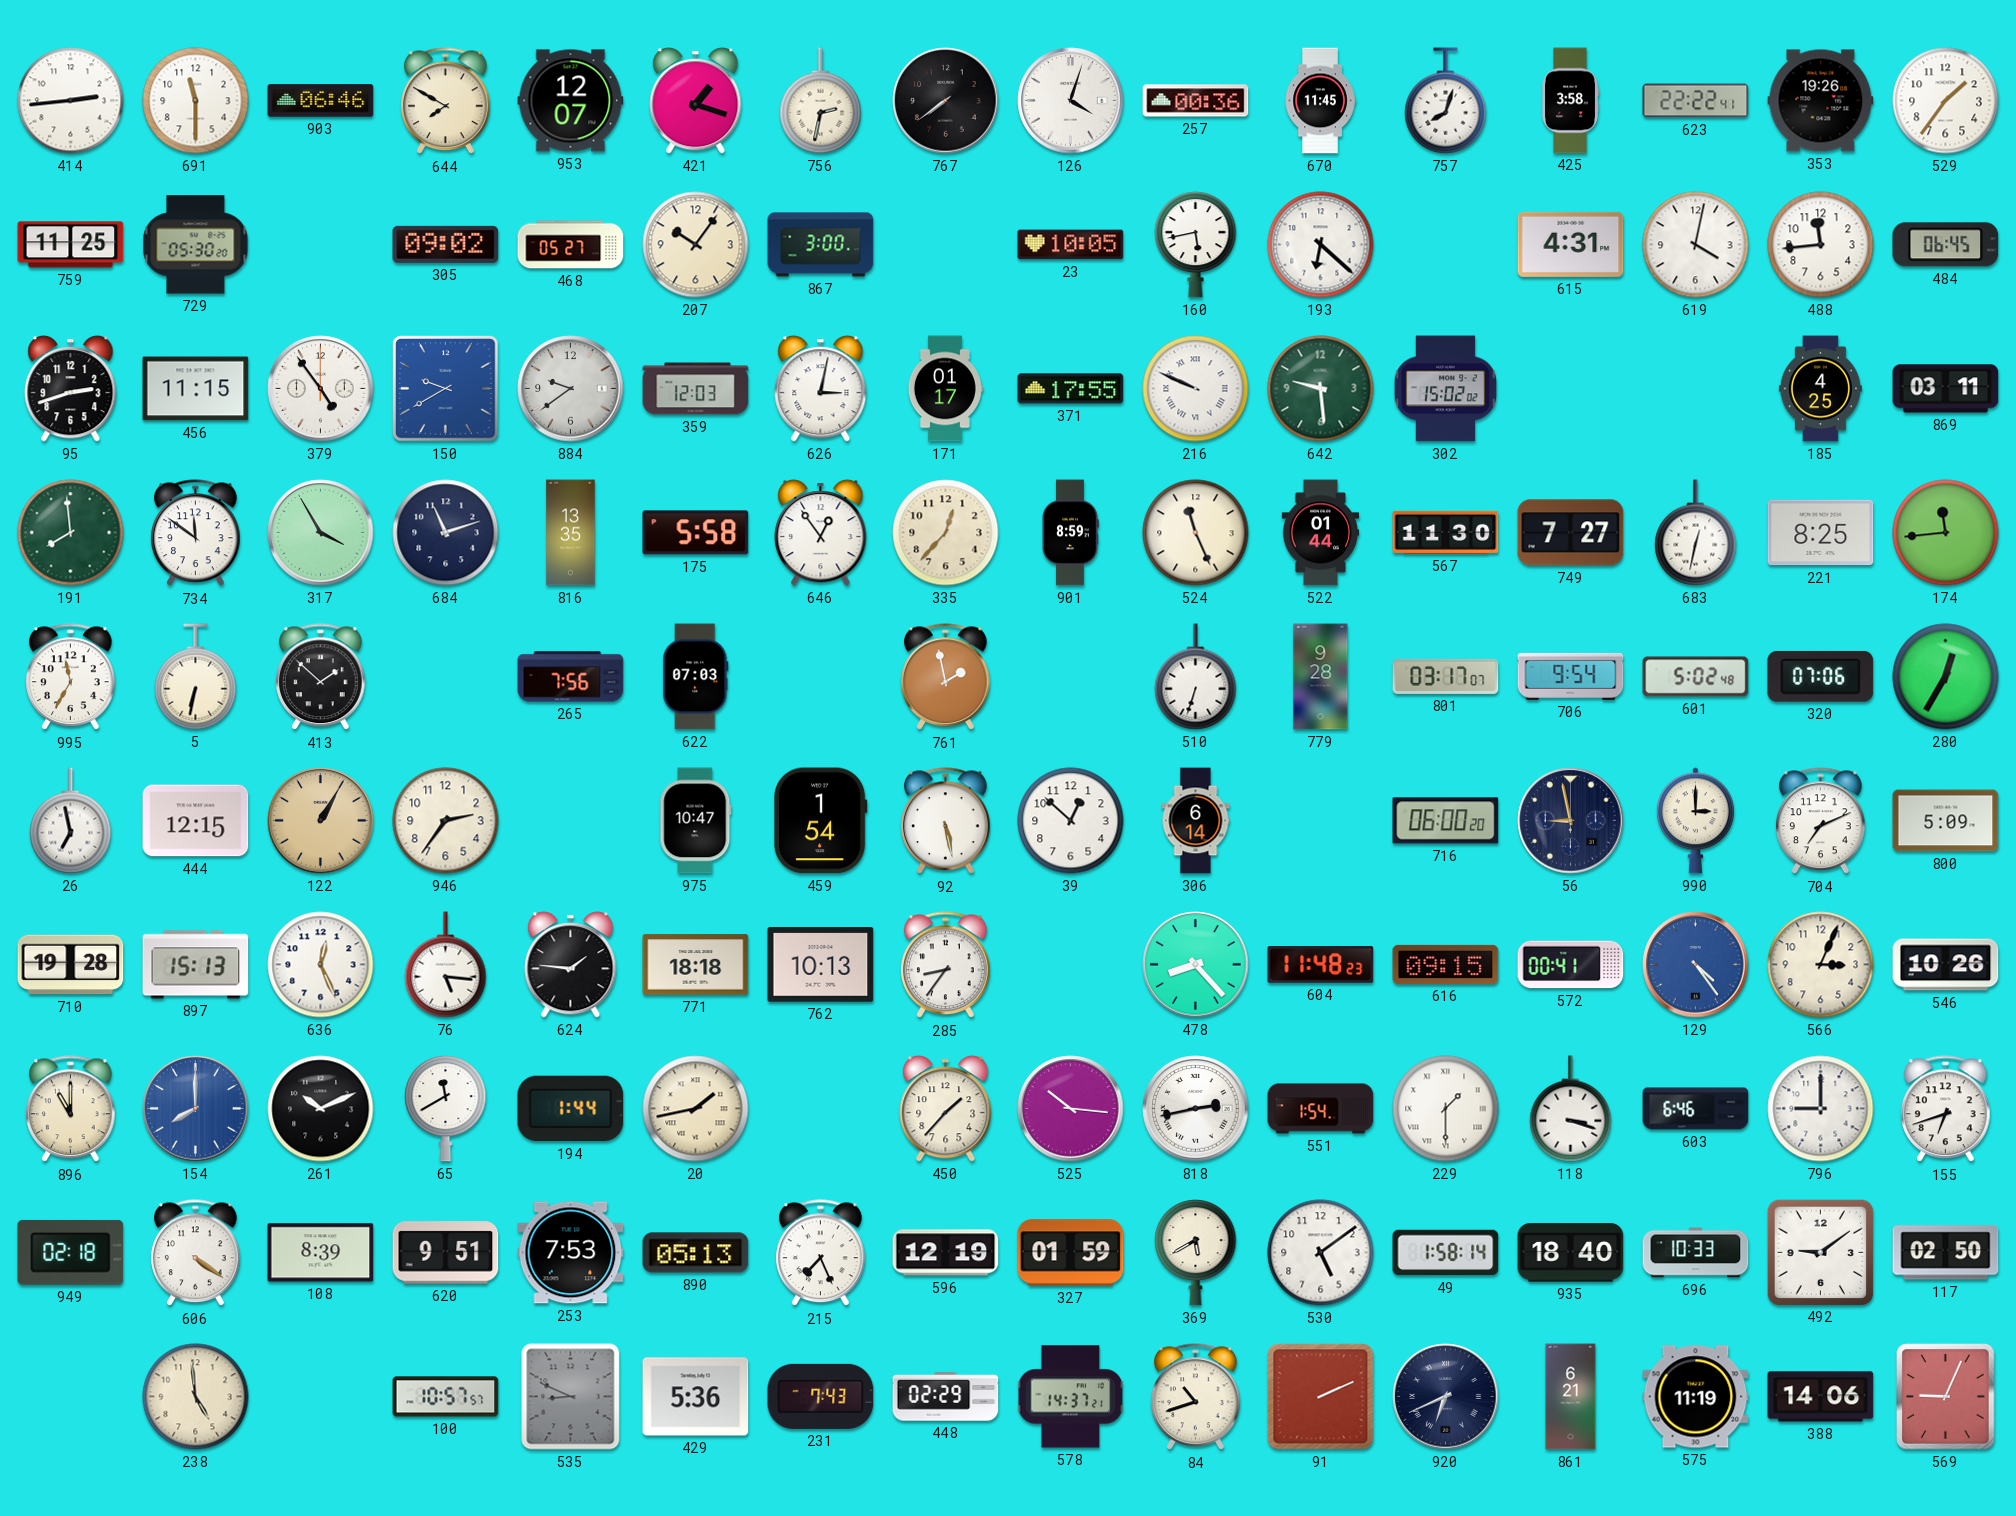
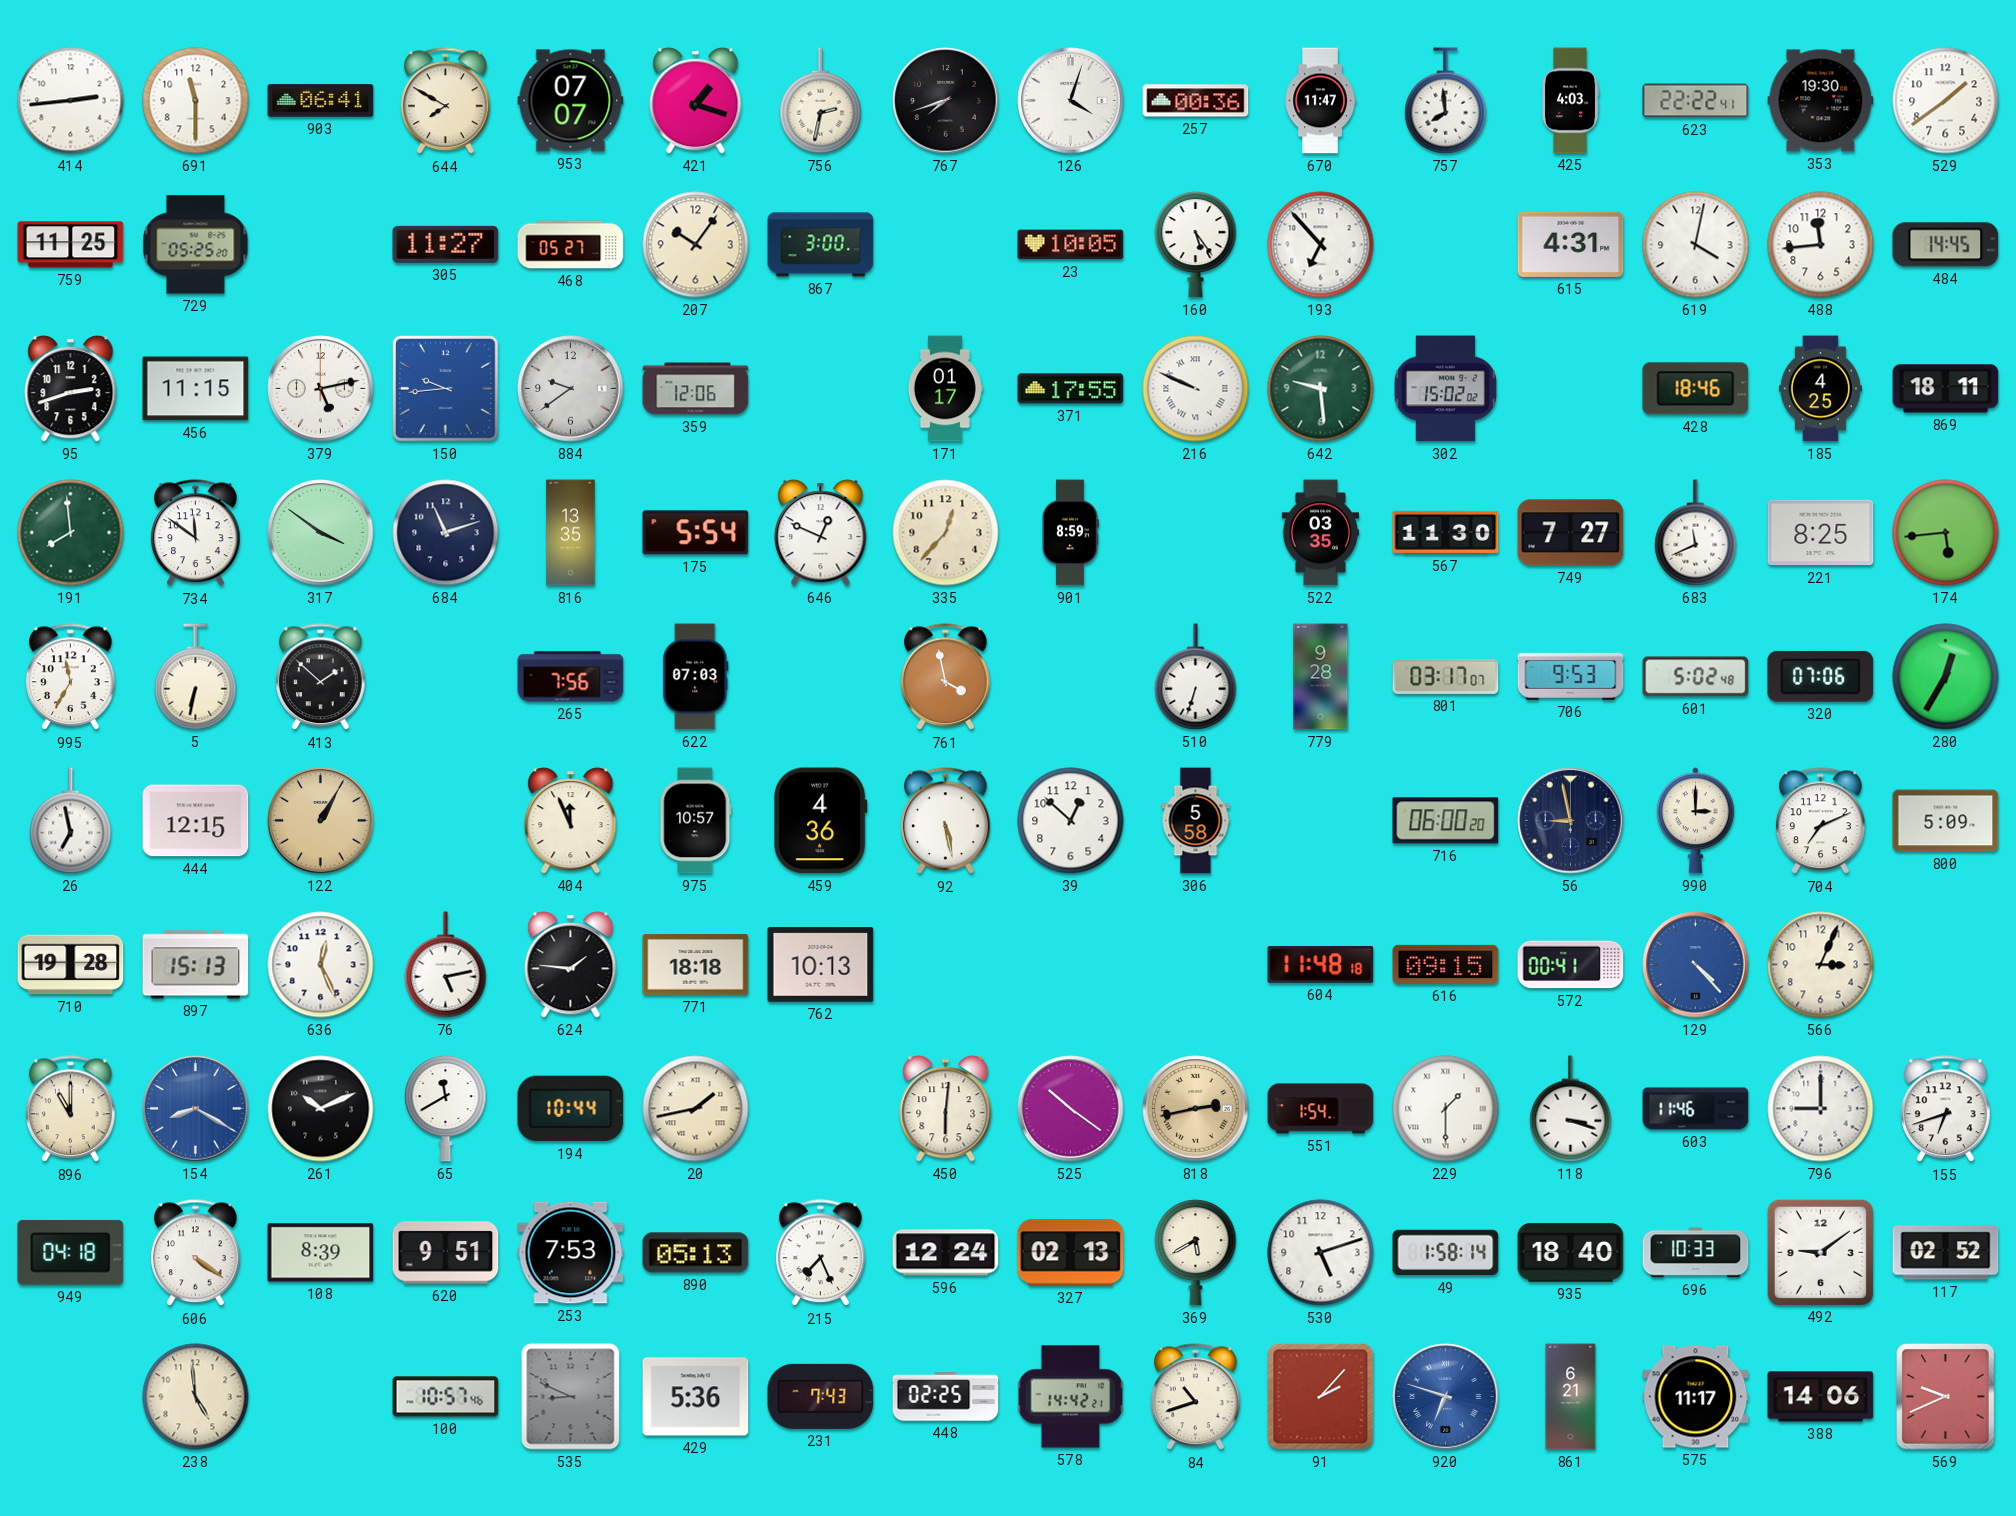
903: 06:46 -> 06:41 (321, 101)
953: 12:07 -> 07:07 (571, 101)
767: 7:39 -> 7:42 (946, 101)
670: 11:45 -> 11:47 (1320, 101)
757: 8:03 -> 7:59 (1446, 101)
425: 3:58 -> 4:03 (1571, 101)
353: 19:26 -> 19:30 (1821, 101)
529: 1:36 -> 1:39 (1946, 101)
729: 05:30 -> 05:25 (196, 245)
305: 09:02 -> 11:27 (446, 244)
160: 5:43 -> 5:24 (1196, 245)
193: 6:22 -> 6:53 (1321, 245)
484: 06:45 -> 14:45 (1946, 245)
379: 4:54 -> 5:13 (321, 389)
150: 9:40 -> 9:44 (446, 389)
359: 12:03 -> 12:06 (696, 389)
626: 3:02 -> none (821, 389)
428: none -> 18:46 (1696, 389)
869: 03:11 -> 18:11 (1946, 389)
317: 3:55 -> 3:51 (321, 533)
175: 5:58 -> 5:54 (696, 533)
646: 12:54 -> 12:49 (821, 533)
524: 11:26 -> none (1196, 533)
522: 01:44 -> 03:35 (1321, 533)
683: 12:32 -> 11:41 (1696, 533)
174: 11:44 -> 5:44 (1946, 533)
761: 1:58 -> 3:58 (946, 677)
706: 9:54 -> 9:53 (1571, 676)
946: 2:36 -> none (446, 821)
404: none -> 11:56 (571, 821)
975: 10:47 -> 10:57 (696, 821)
459: 1:54 -> 4:36 (820, 821)
306: 6:14 -> 5:58 (1196, 821)
76: 5:16 -> 5:13 (446, 965)
285: 8:36 -> none (946, 965)
478: 8:23 -> none (1196, 965)
604: 11:48:23 -> 11:48:18 (1321, 965)
129: 4:24 -> 4:23 (1696, 965)
546: 10:26 -> none (1946, 965)
154: 8:00 -> 8:20 (196, 1109)
194: 1:44 -> 10:44 (571, 1109)
450: 1:37 -> 6:01 (946, 1109)
525: 10:16 -> 10:21 (1071, 1109)
818 dial: white -> champagne (1196, 1109)
603: 6:46 -> 11:46 (1696, 1109)
949: 02:18 -> 04:18 (71, 1252)
596: 12:19 -> 12:24 (946, 1253)
327: 01:59 -> 02:13 (1071, 1253)
530: 5:09 -> 5:12 (1321, 1253)
117: 02:50 -> 02:52 (1946, 1253)
100: 10:57:57 -> 10:57:46 (446, 1397)
448: 02:29 -> 02:25 (946, 1397)
578: 14:37 -> 14:42 (1071, 1397)
91: 2:11 -> 2:07 (1321, 1397)
920: 6:41 -> 6:48 (1446, 1397)
920 dial: navy -> blue (1446, 1397)
575: 11:19 -> 11:17 (1696, 1397)
569: 9:04 -> 9:41 (1946, 1397)
